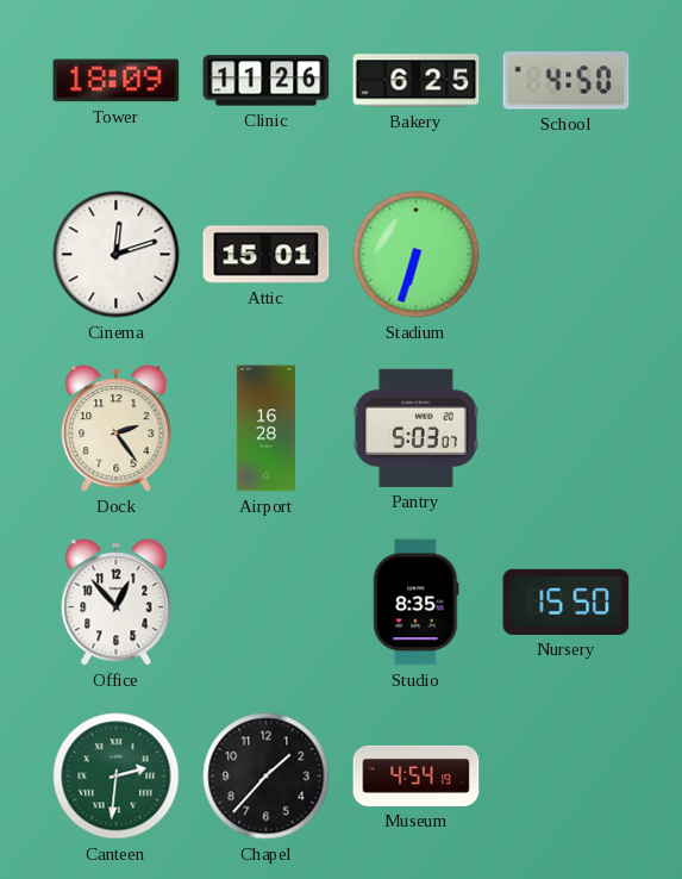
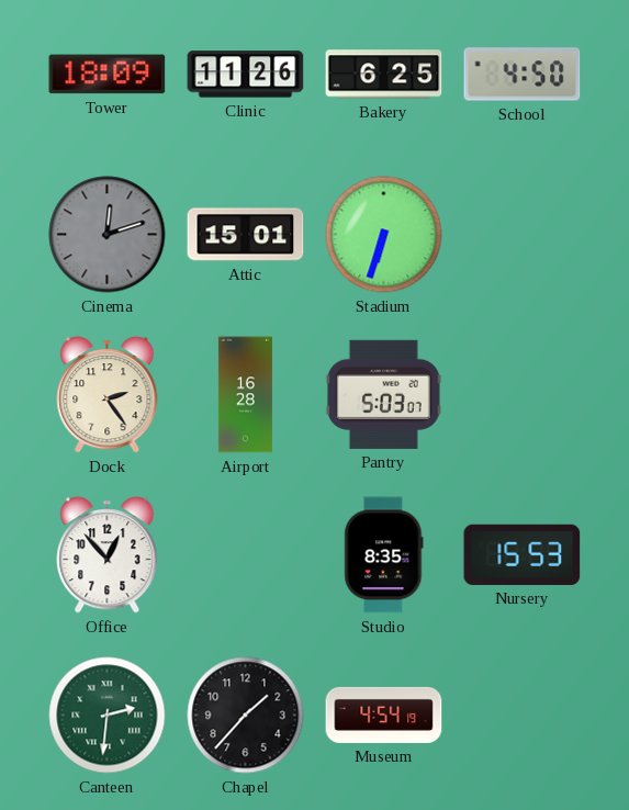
Cinema dial: white -> grey (108, 235)
Nursery: 15:50 -> 15:53 (523, 554)
